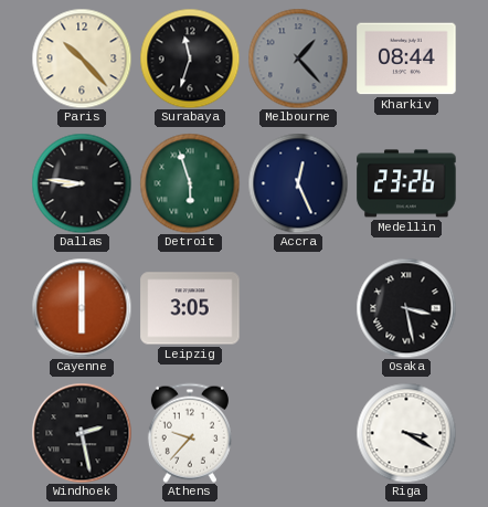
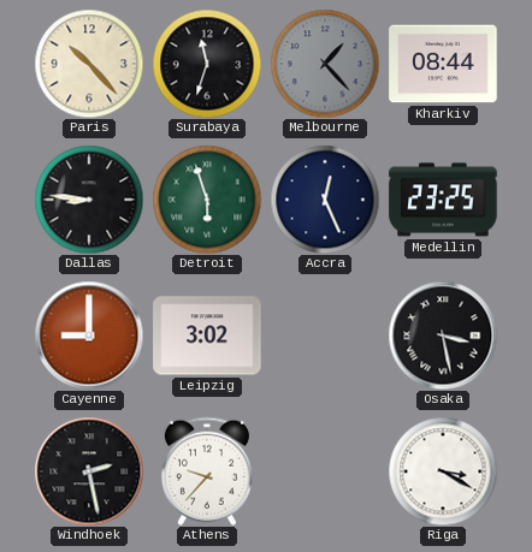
Medellin: 23:26 -> 23:25 (443, 200)
Cayenne: 6:00 -> 9:00 (89, 336)
Leipzig: 3:05 -> 3:02 (207, 336)
